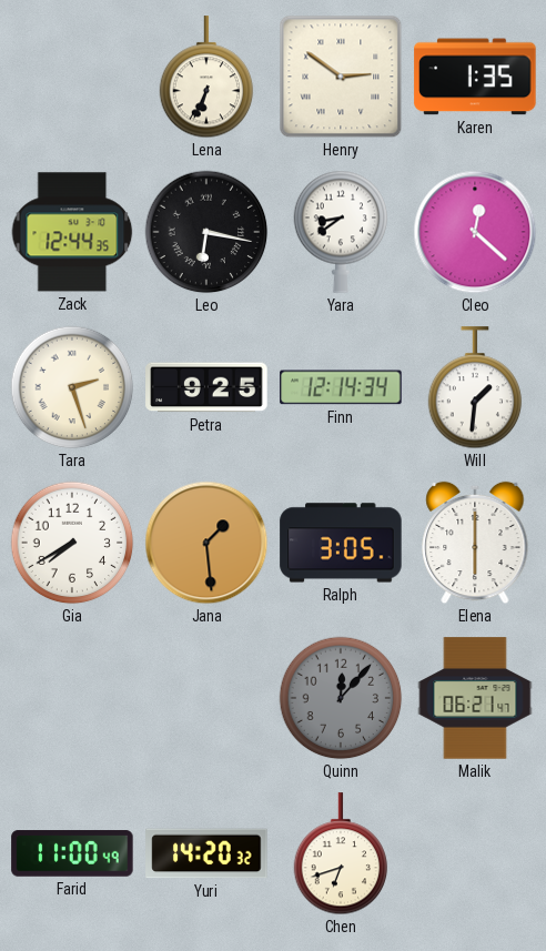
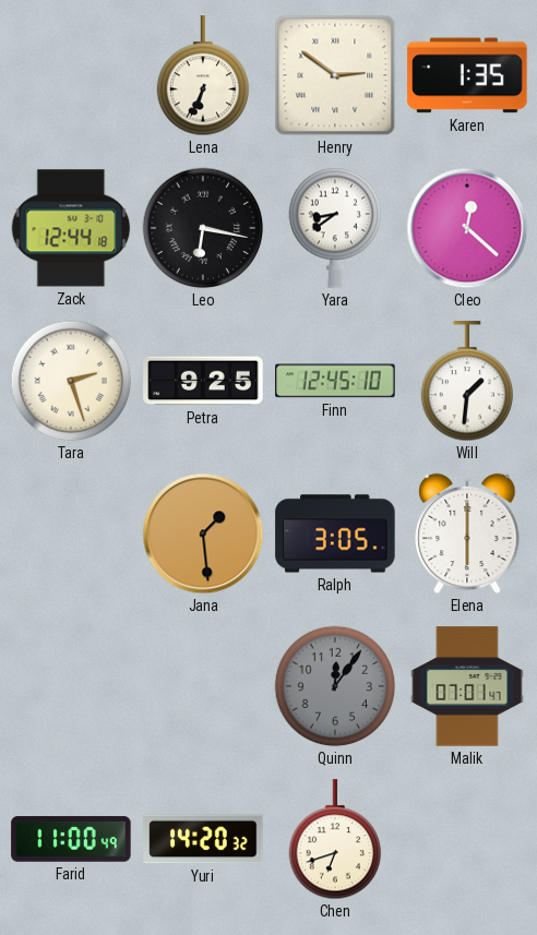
Zack: 12:44:35 -> 12:44:18 (71, 228)
Finn: 12:14 -> 12:45 (335, 381)
Gia: 7:40 -> none (72, 543)
Quinn: 12:07 -> 12:06 (335, 686)
Malik: 06:21 -> 07:01 (467, 686)
